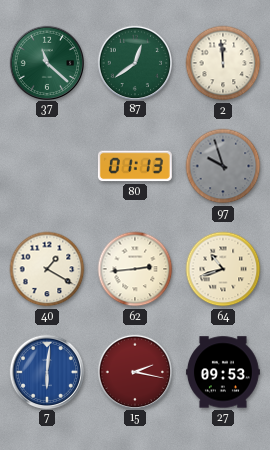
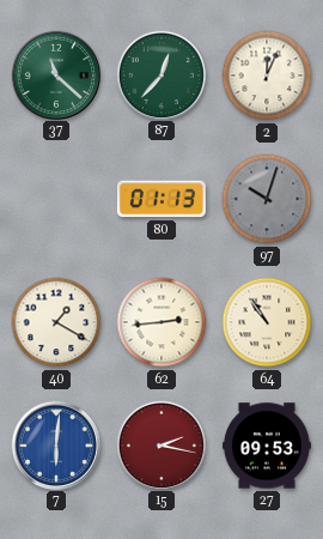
87: 12:39 -> 12:37 (160, 74)
2: 11:59 -> 12:04 (267, 75)
97: 9:57 -> 10:03 (267, 199)
64: 10:42 -> 10:54 (267, 322)
